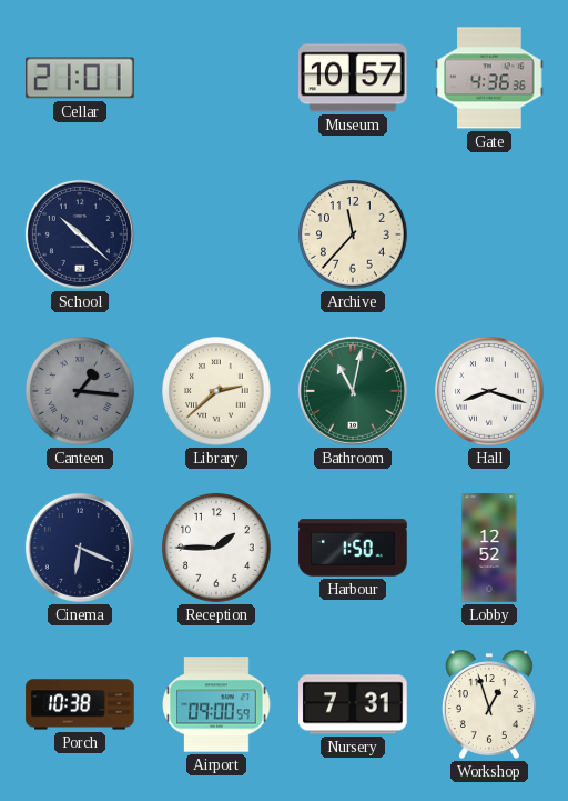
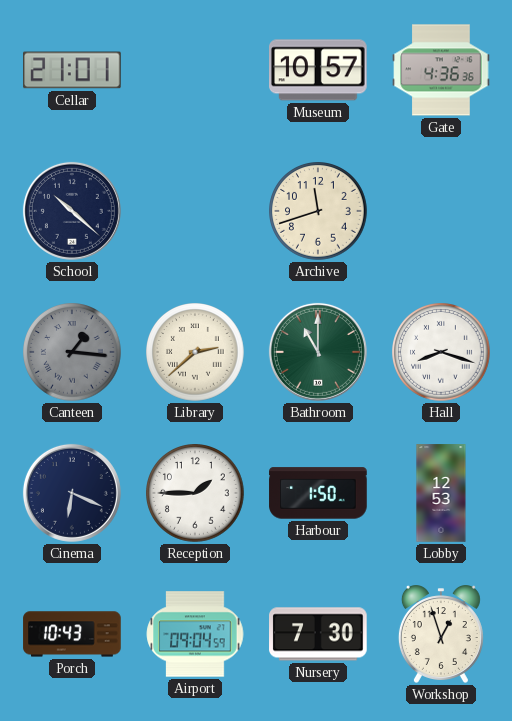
Archive: 11:37 -> 11:42 (319, 212)
Bathroom: 11:02 -> 11:00 (318, 352)
Lobby: 12:52 -> 12:53 (441, 493)
Porch: 10:38 -> 10:43 (72, 634)
Airport: 09:00 -> 09:04 (195, 634)
Nursery: 7:31 -> 7:30 (318, 634)
